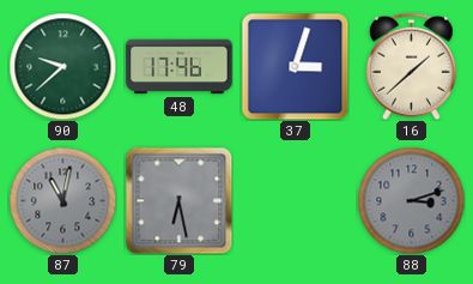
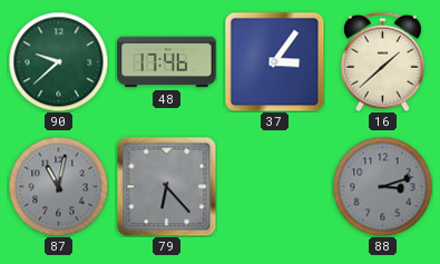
37: 3:03 -> 3:06 (274, 61)
79: 6:28 -> 6:23 (166, 186)
